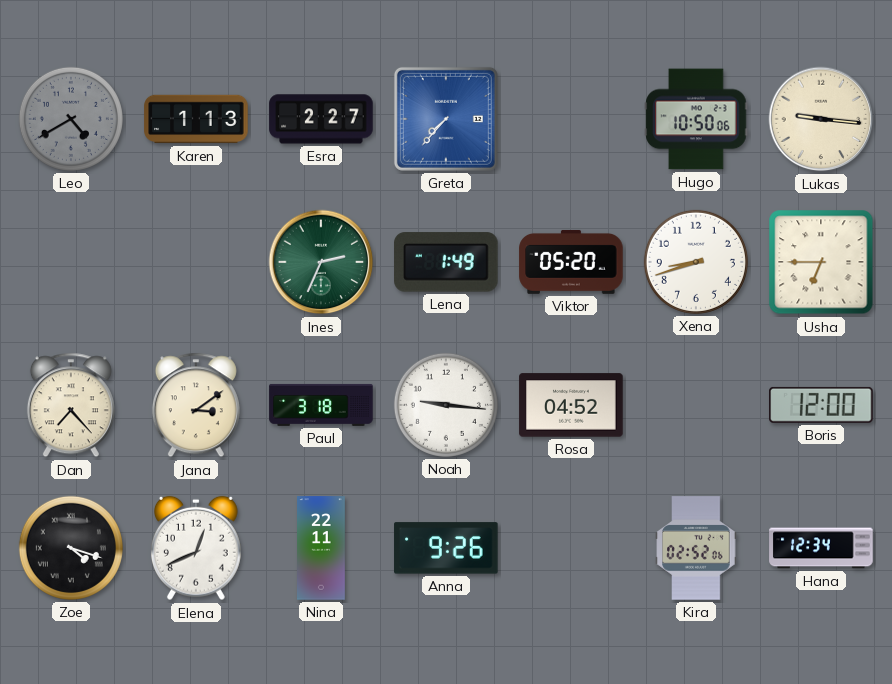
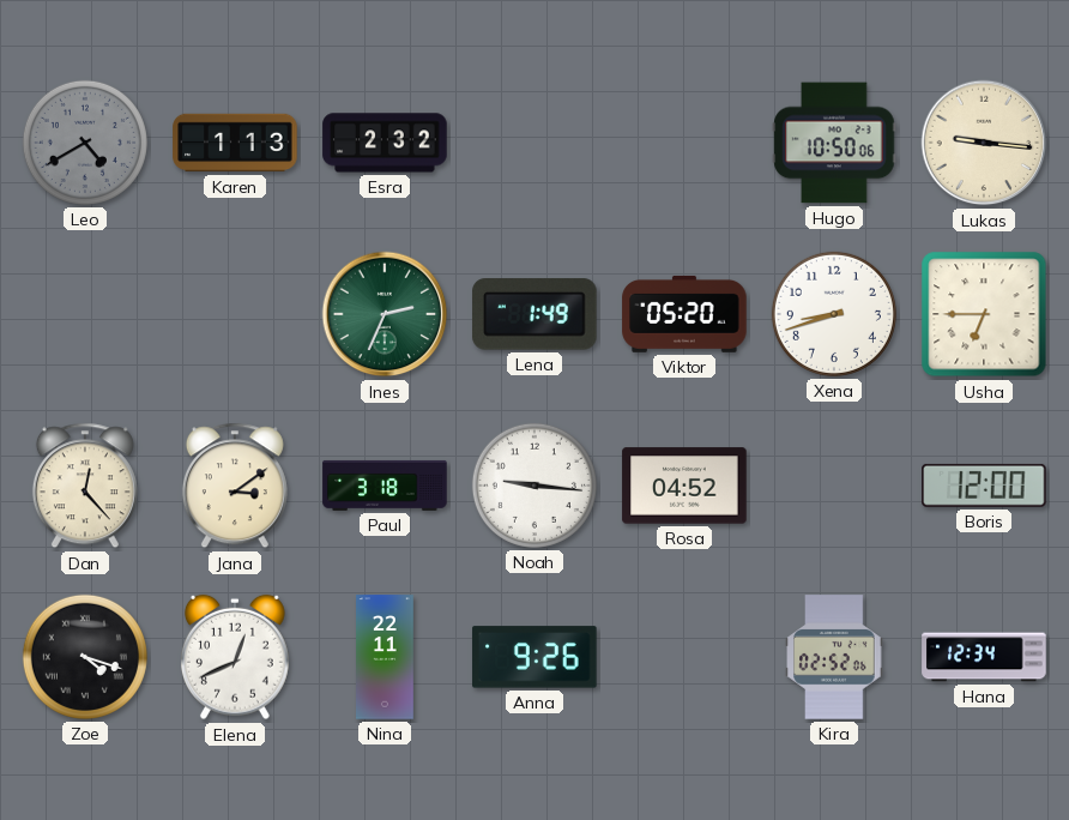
Esra: 2:27 -> 2:32 (385, 143)
Greta: 7:37 -> none (446, 119)
Dan: 7:23 -> 12:23 (85, 486)
